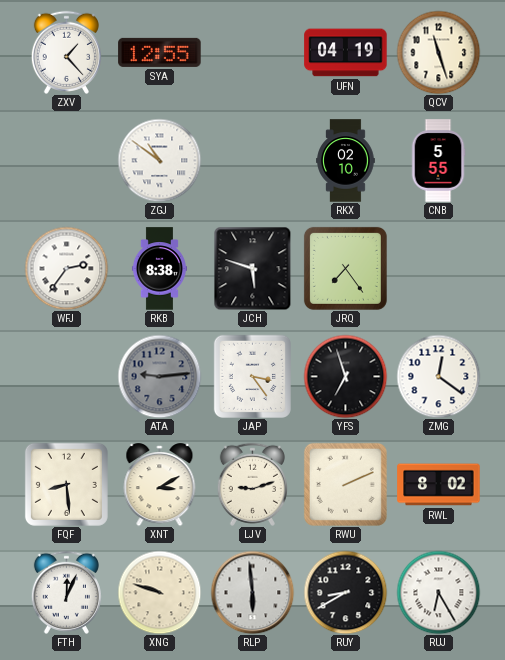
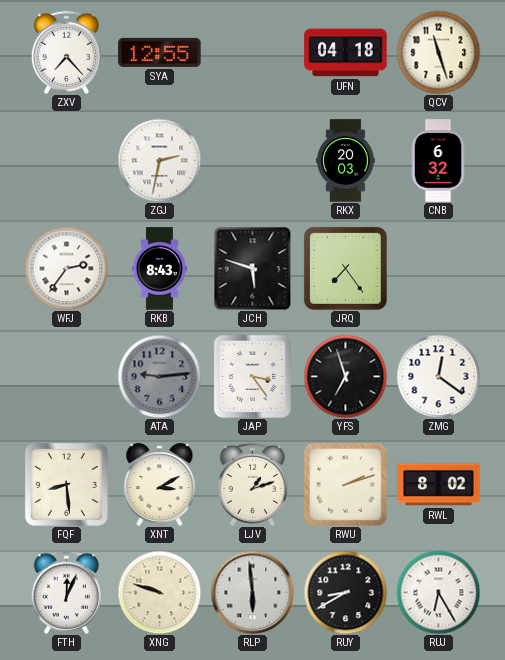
ZXV: 1:23 -> 7:23 (66, 52)
UFN: 04:19 -> 04:18 (346, 53)
ZGJ: 10:51 -> 2:32 (159, 160)
RKX: 02:10 -> 20:03 (346, 161)
CNB: 5:55 -> 6:32 (438, 161)
RKB: 8:38 -> 8:43 (159, 269)
LJV: 9:12 -> 1:12 (252, 484)
RWU: 2:11 -> 2:12 (345, 484)
